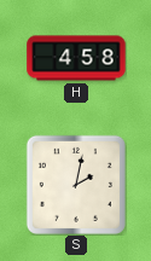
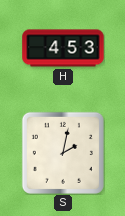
H: 4:58 -> 4:53 (63, 48)
